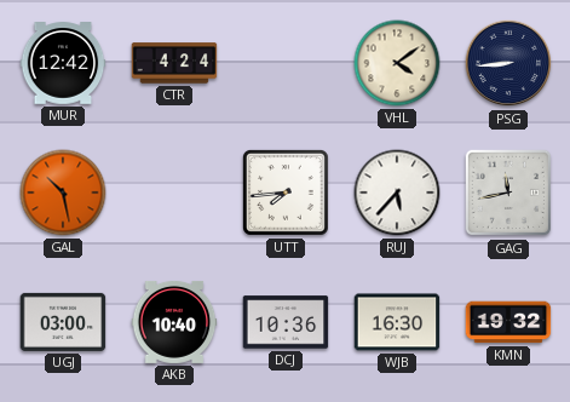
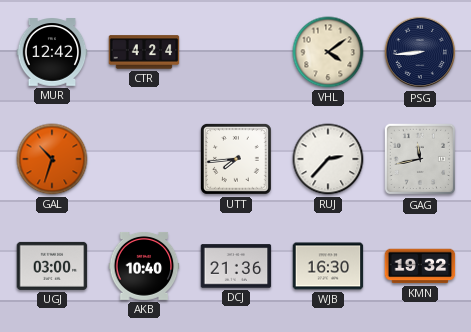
GAL: 10:28 -> 10:33 (52, 159)
RUJ: 5:37 -> 2:37 (328, 159)
DCJ: 10:36 -> 21:36 (236, 266)
